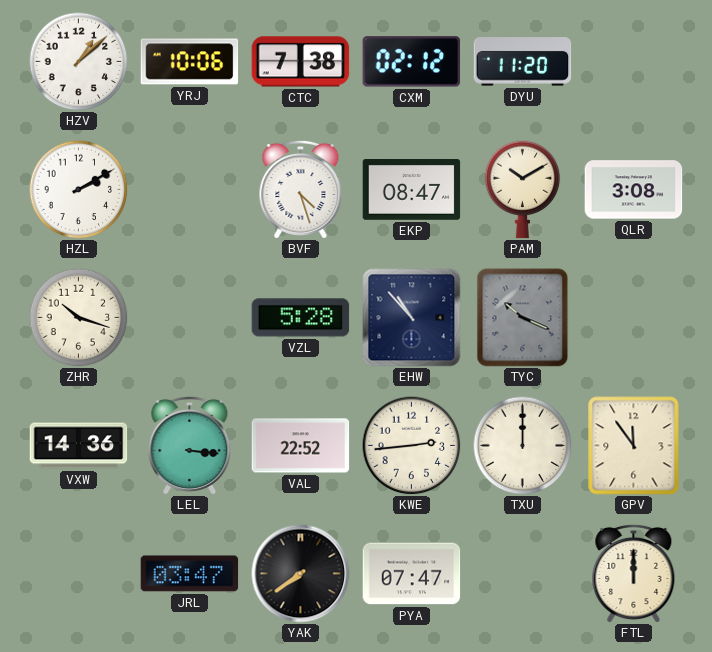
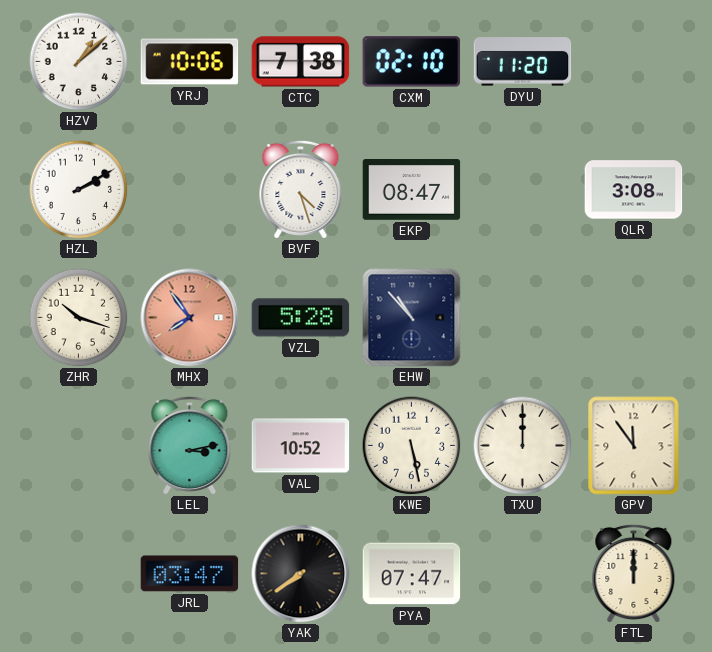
CXM: 02:12 -> 02:10 (412, 62)
PAM: 10:10 -> none (523, 190)
MHX: none -> 7:54 (190, 318)
TYC: 10:19 -> none (523, 318)
VXW: 14:36 -> none (79, 446)
LEL: 3:16 -> 3:13 (190, 445)
VAL: 22:52 -> 10:52 (301, 446)
KWE: 2:44 -> 5:28 (412, 446)
